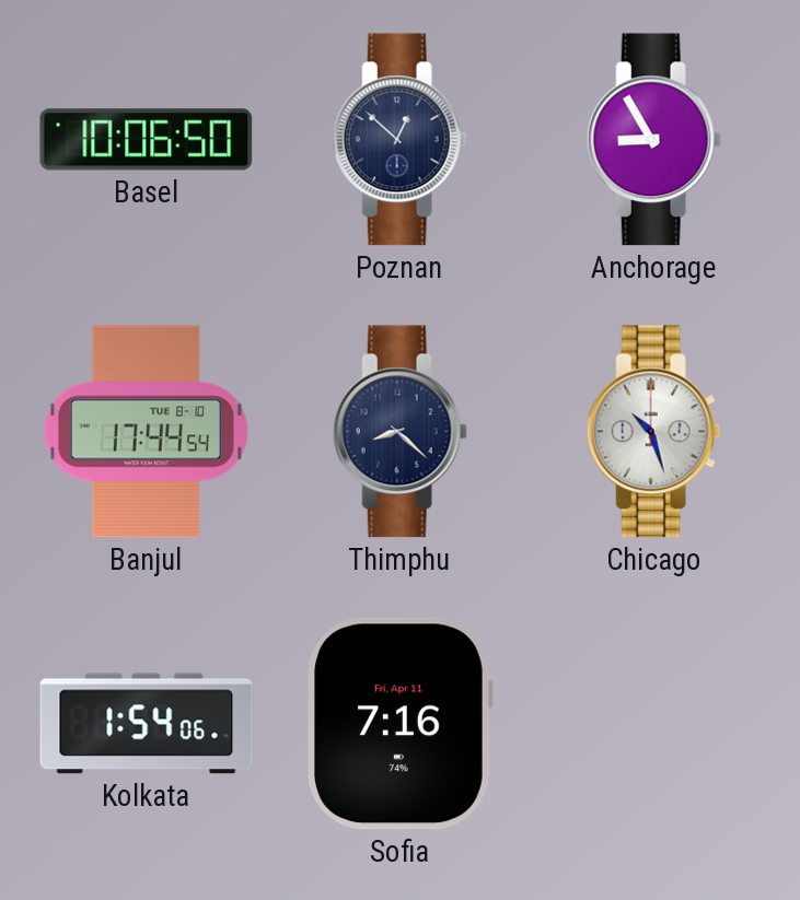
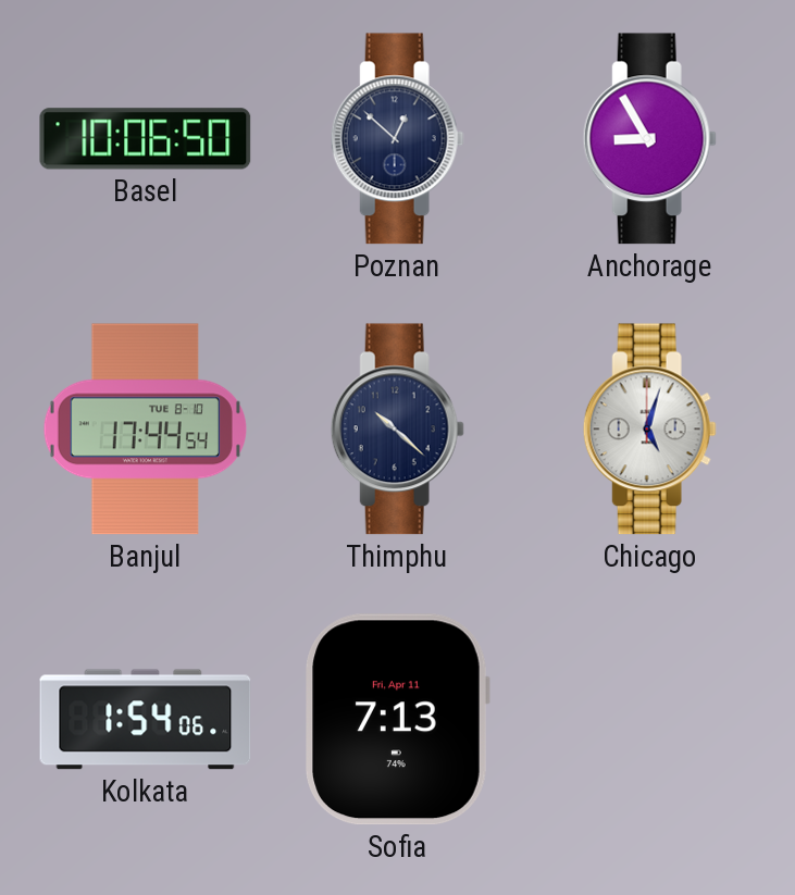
Thimphu: 8:22 -> 10:22 (397, 430)
Chicago: 10:27 -> 5:03 (649, 430)
Sofia: 7:16 -> 7:13 (397, 720)
